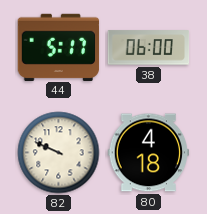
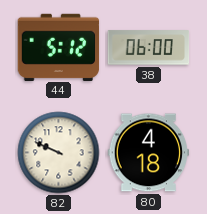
44: 5:17 -> 5:12 (59, 47)
